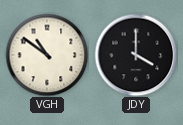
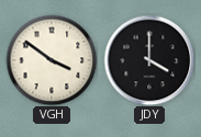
VGH: 10:51 -> 3:51 (52, 60)
